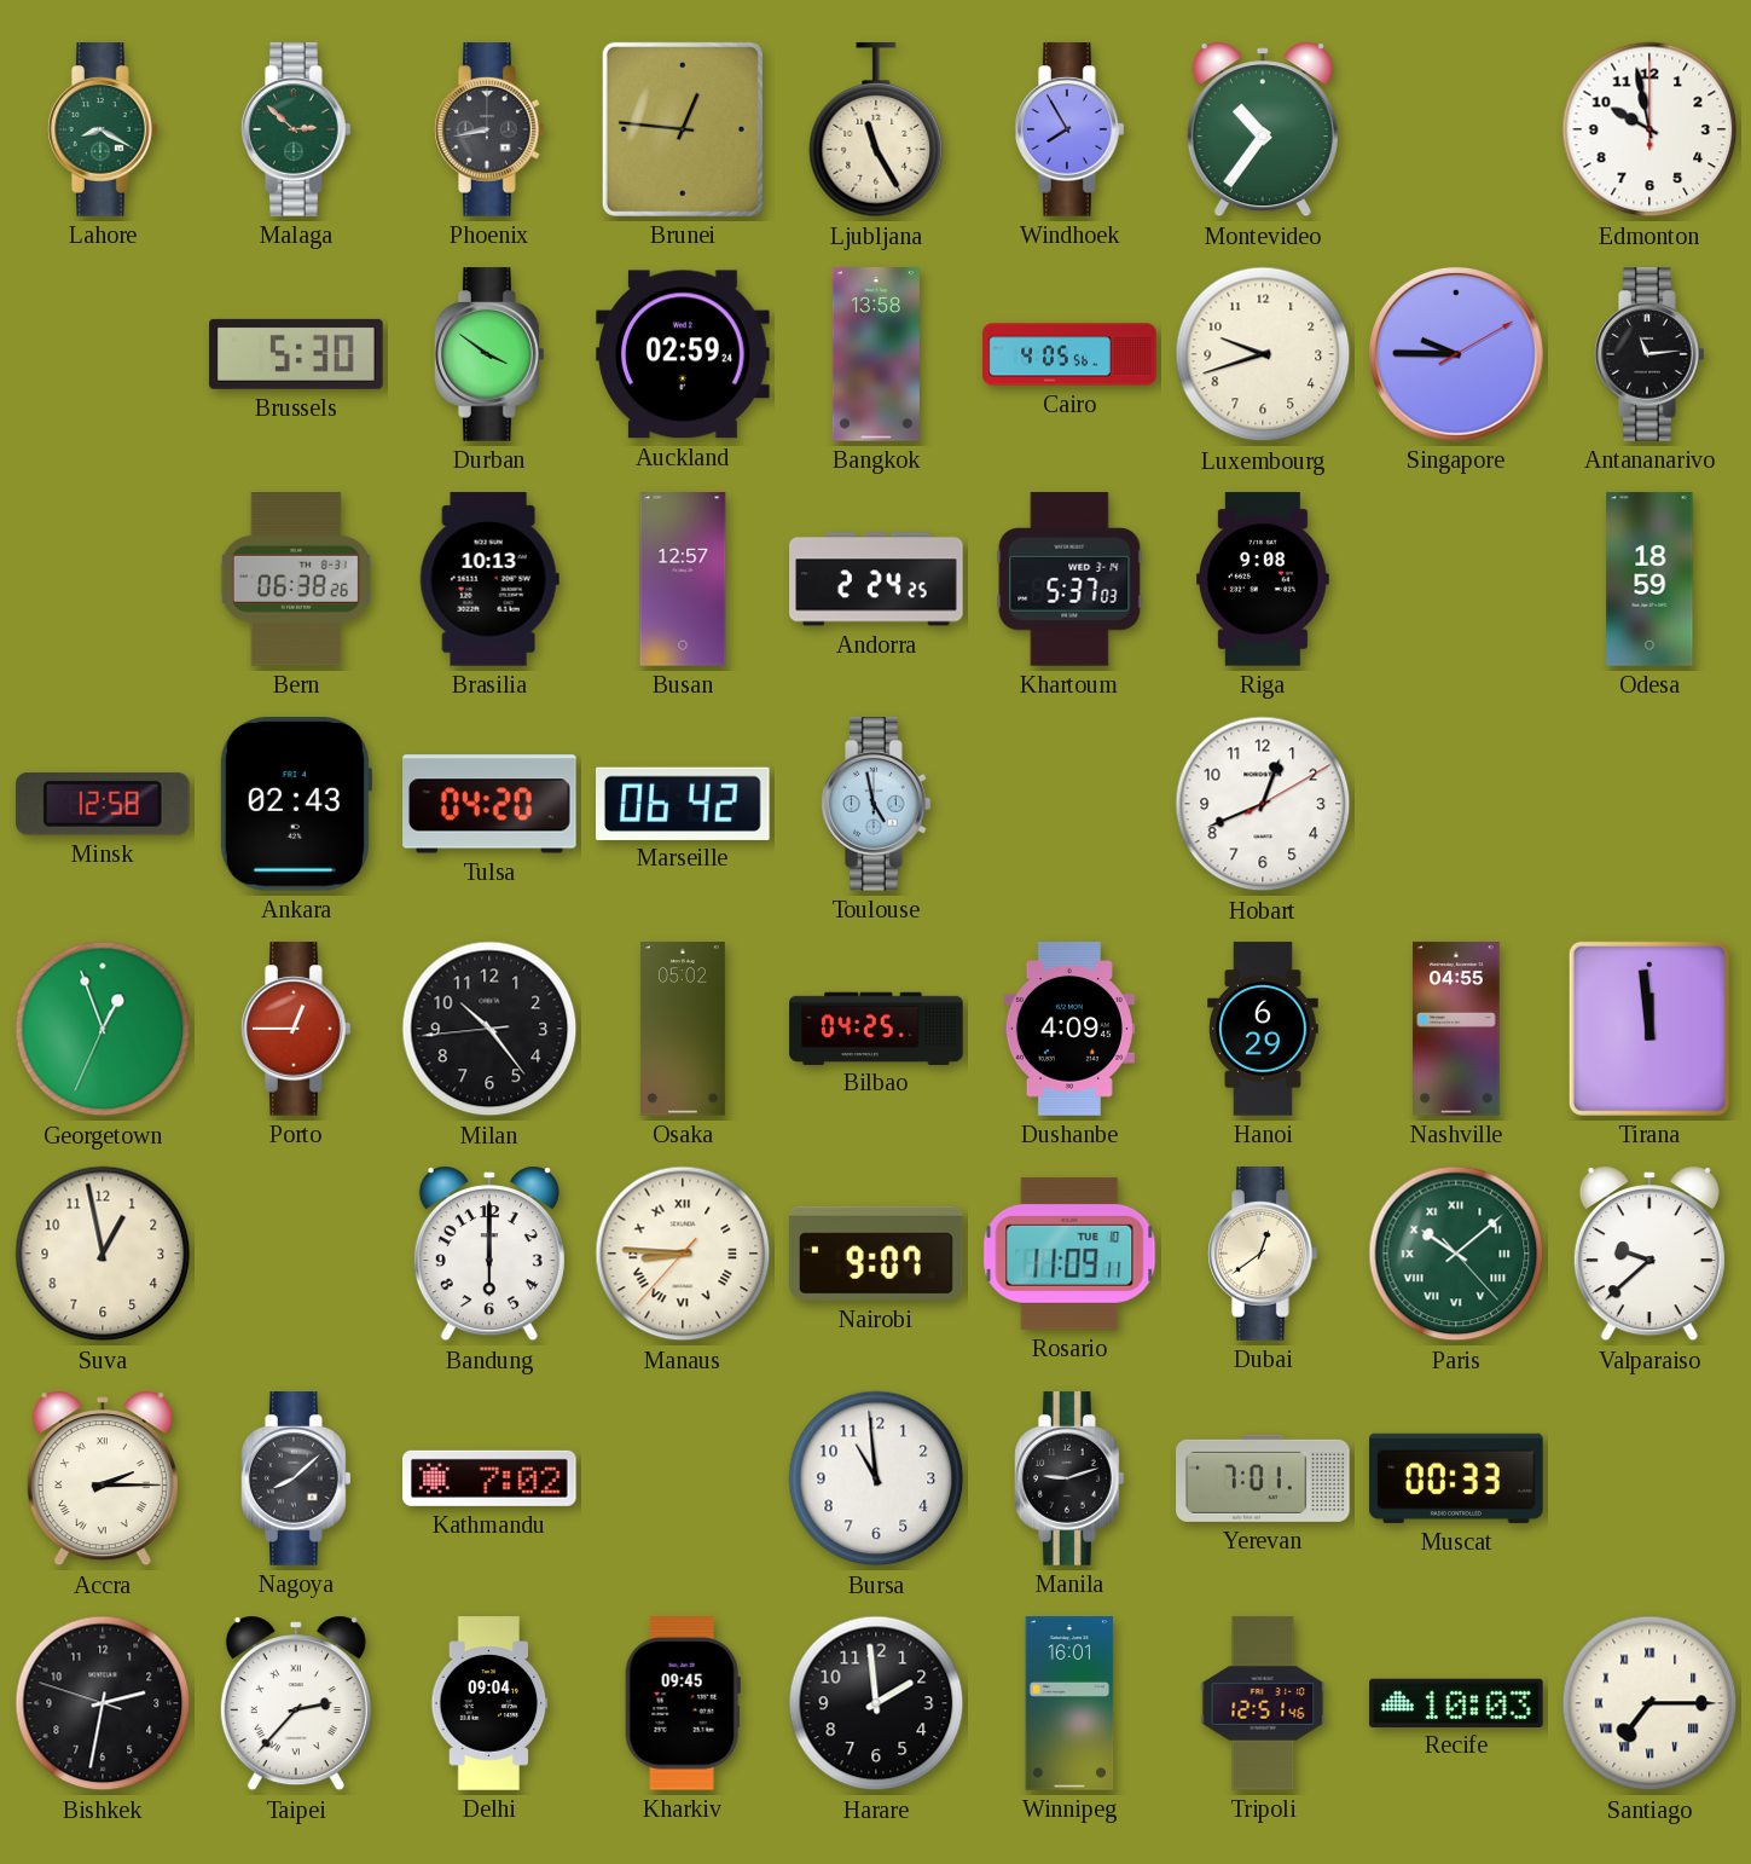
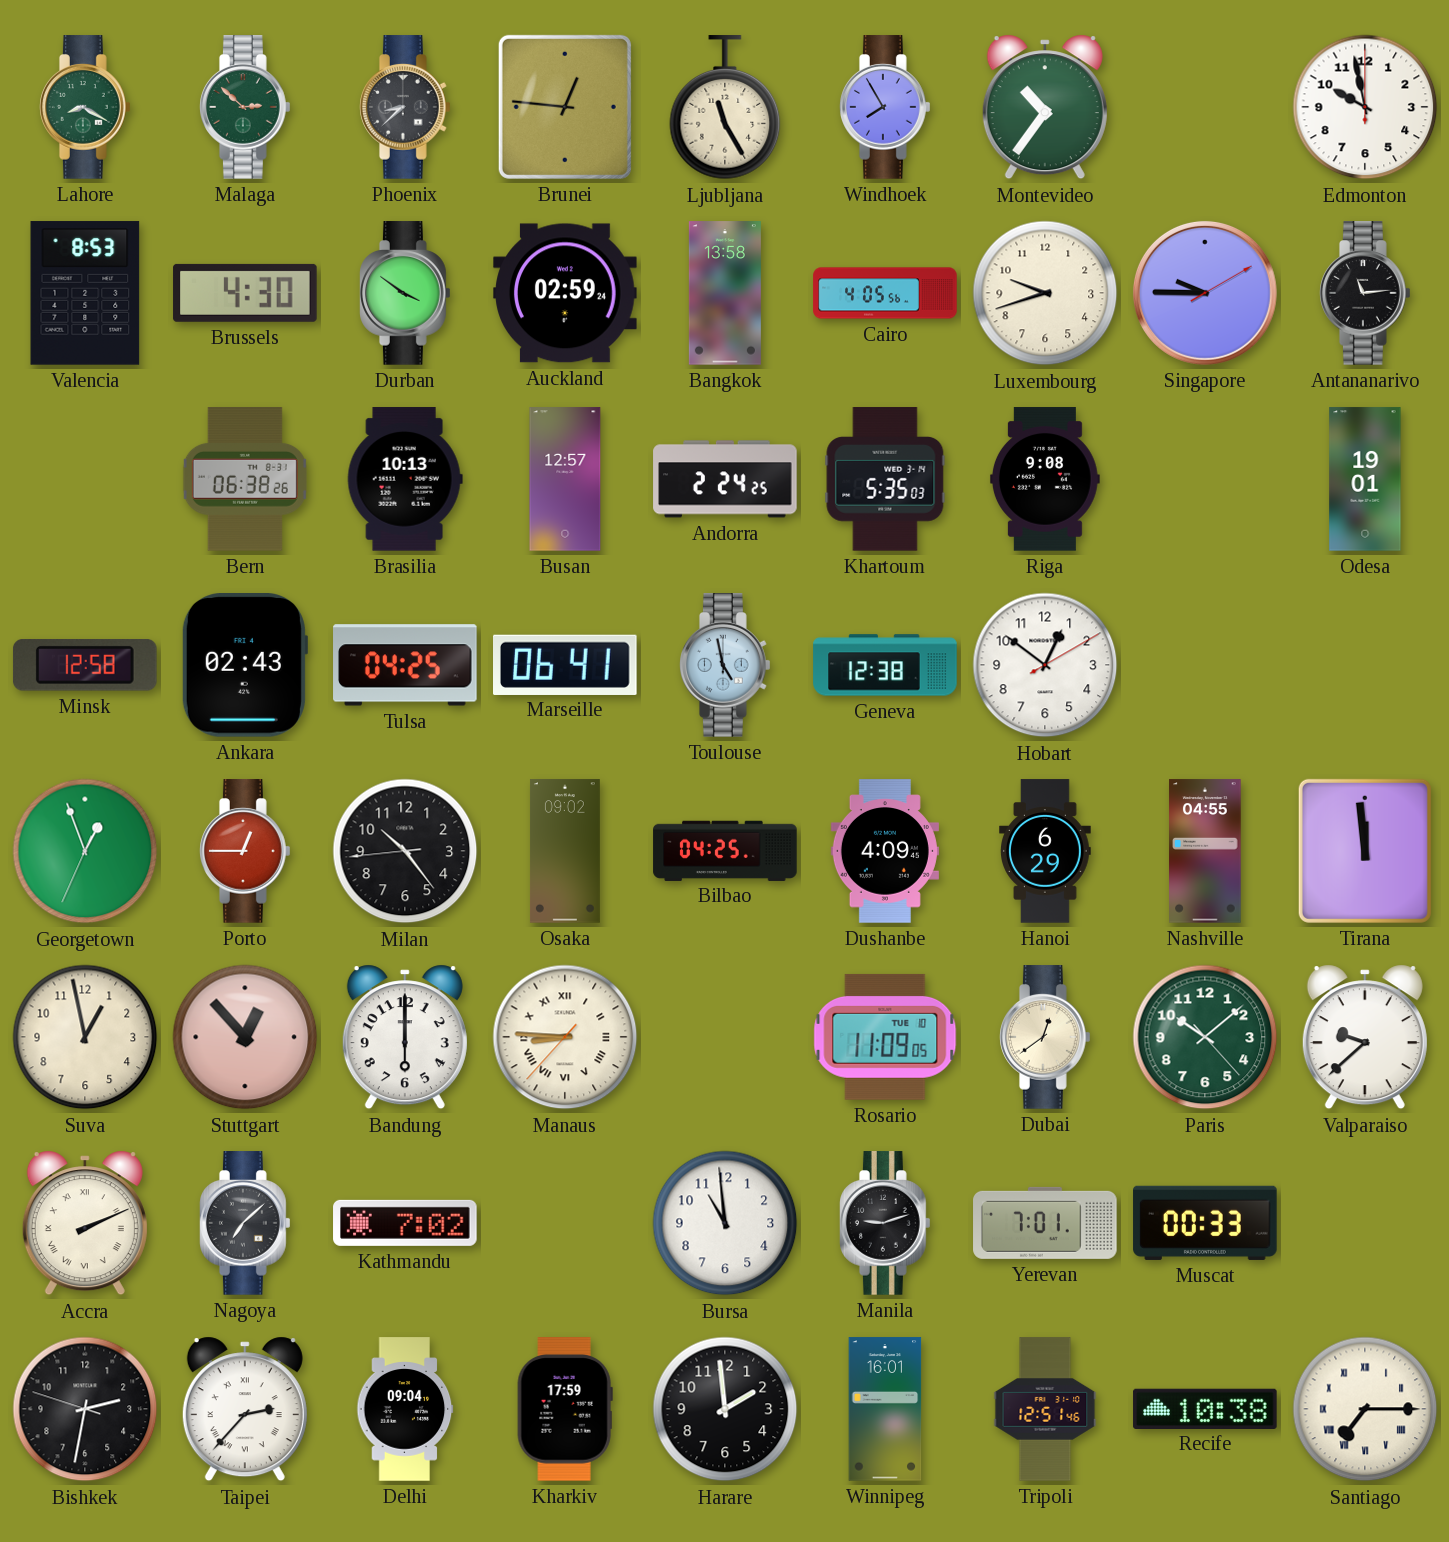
Phoenix: 8:43 -> 8:38 (406, 107)
Valencia: none -> 8:53 (85, 293)
Brussels: 5:30 -> 4:30 (245, 293)
Khartoum: 5:37 -> 5:35 (885, 479)
Odesa: 18:59 -> 19:01 (1365, 479)
Tulsa: 04:20 -> 04:25 (405, 665)
Marseille: 06:42 -> 06:41 (566, 664)
Geneva: none -> 12:38 (885, 665)
Hobart: 12:41 -> 12:51 (1045, 665)
Osaka: 05:02 -> 09:02 (565, 851)
Stuttgart: none -> 12:53 (245, 1037)
Nairobi: 9:07 -> none (877, 1254)
Rosario: 11:09:11 -> 11:09:05 (885, 1037)
Paris numerals: Roman -> Arabic (1205, 1037)
Accra: 2:15 -> 2:11 (85, 1223)
Nagoya: 8:08 -> 7:08 (246, 1223)
Kharkiv: 09:45 -> 17:59 (565, 1409)
Recife: 10:03 -> 10:38 (1205, 1408)
